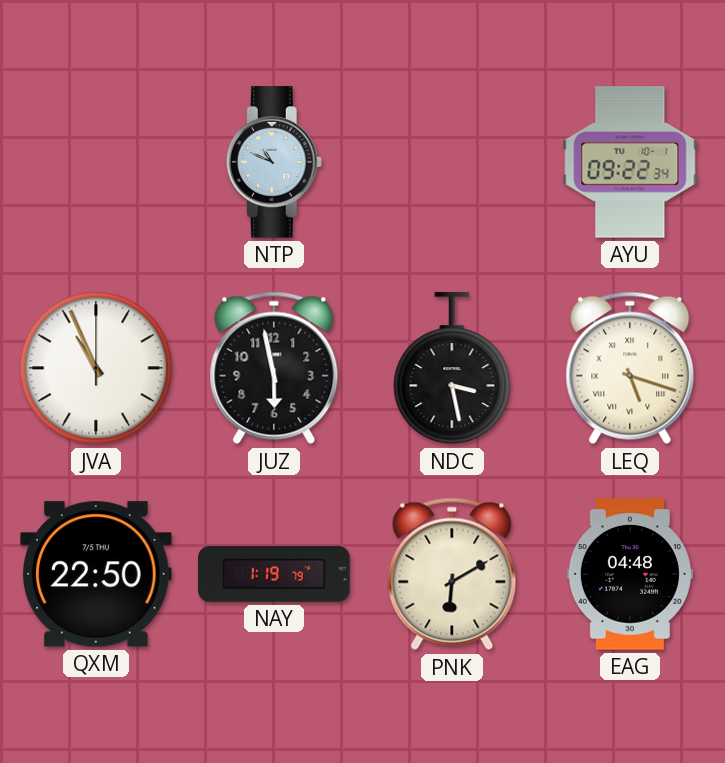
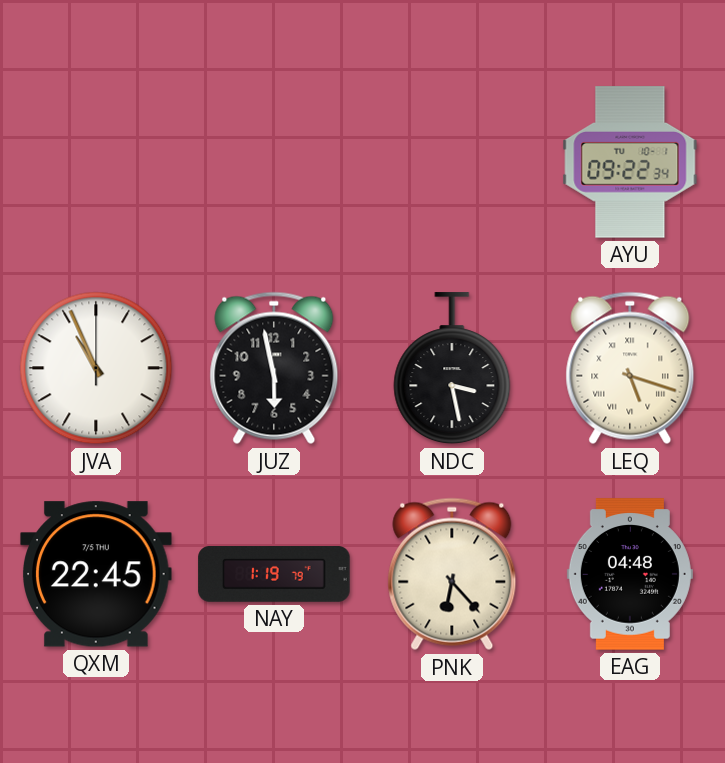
NTP: 10:49 -> none (274, 162)
QXM: 22:50 -> 22:45 (96, 574)
PNK: 6:10 -> 6:23 (452, 574)
